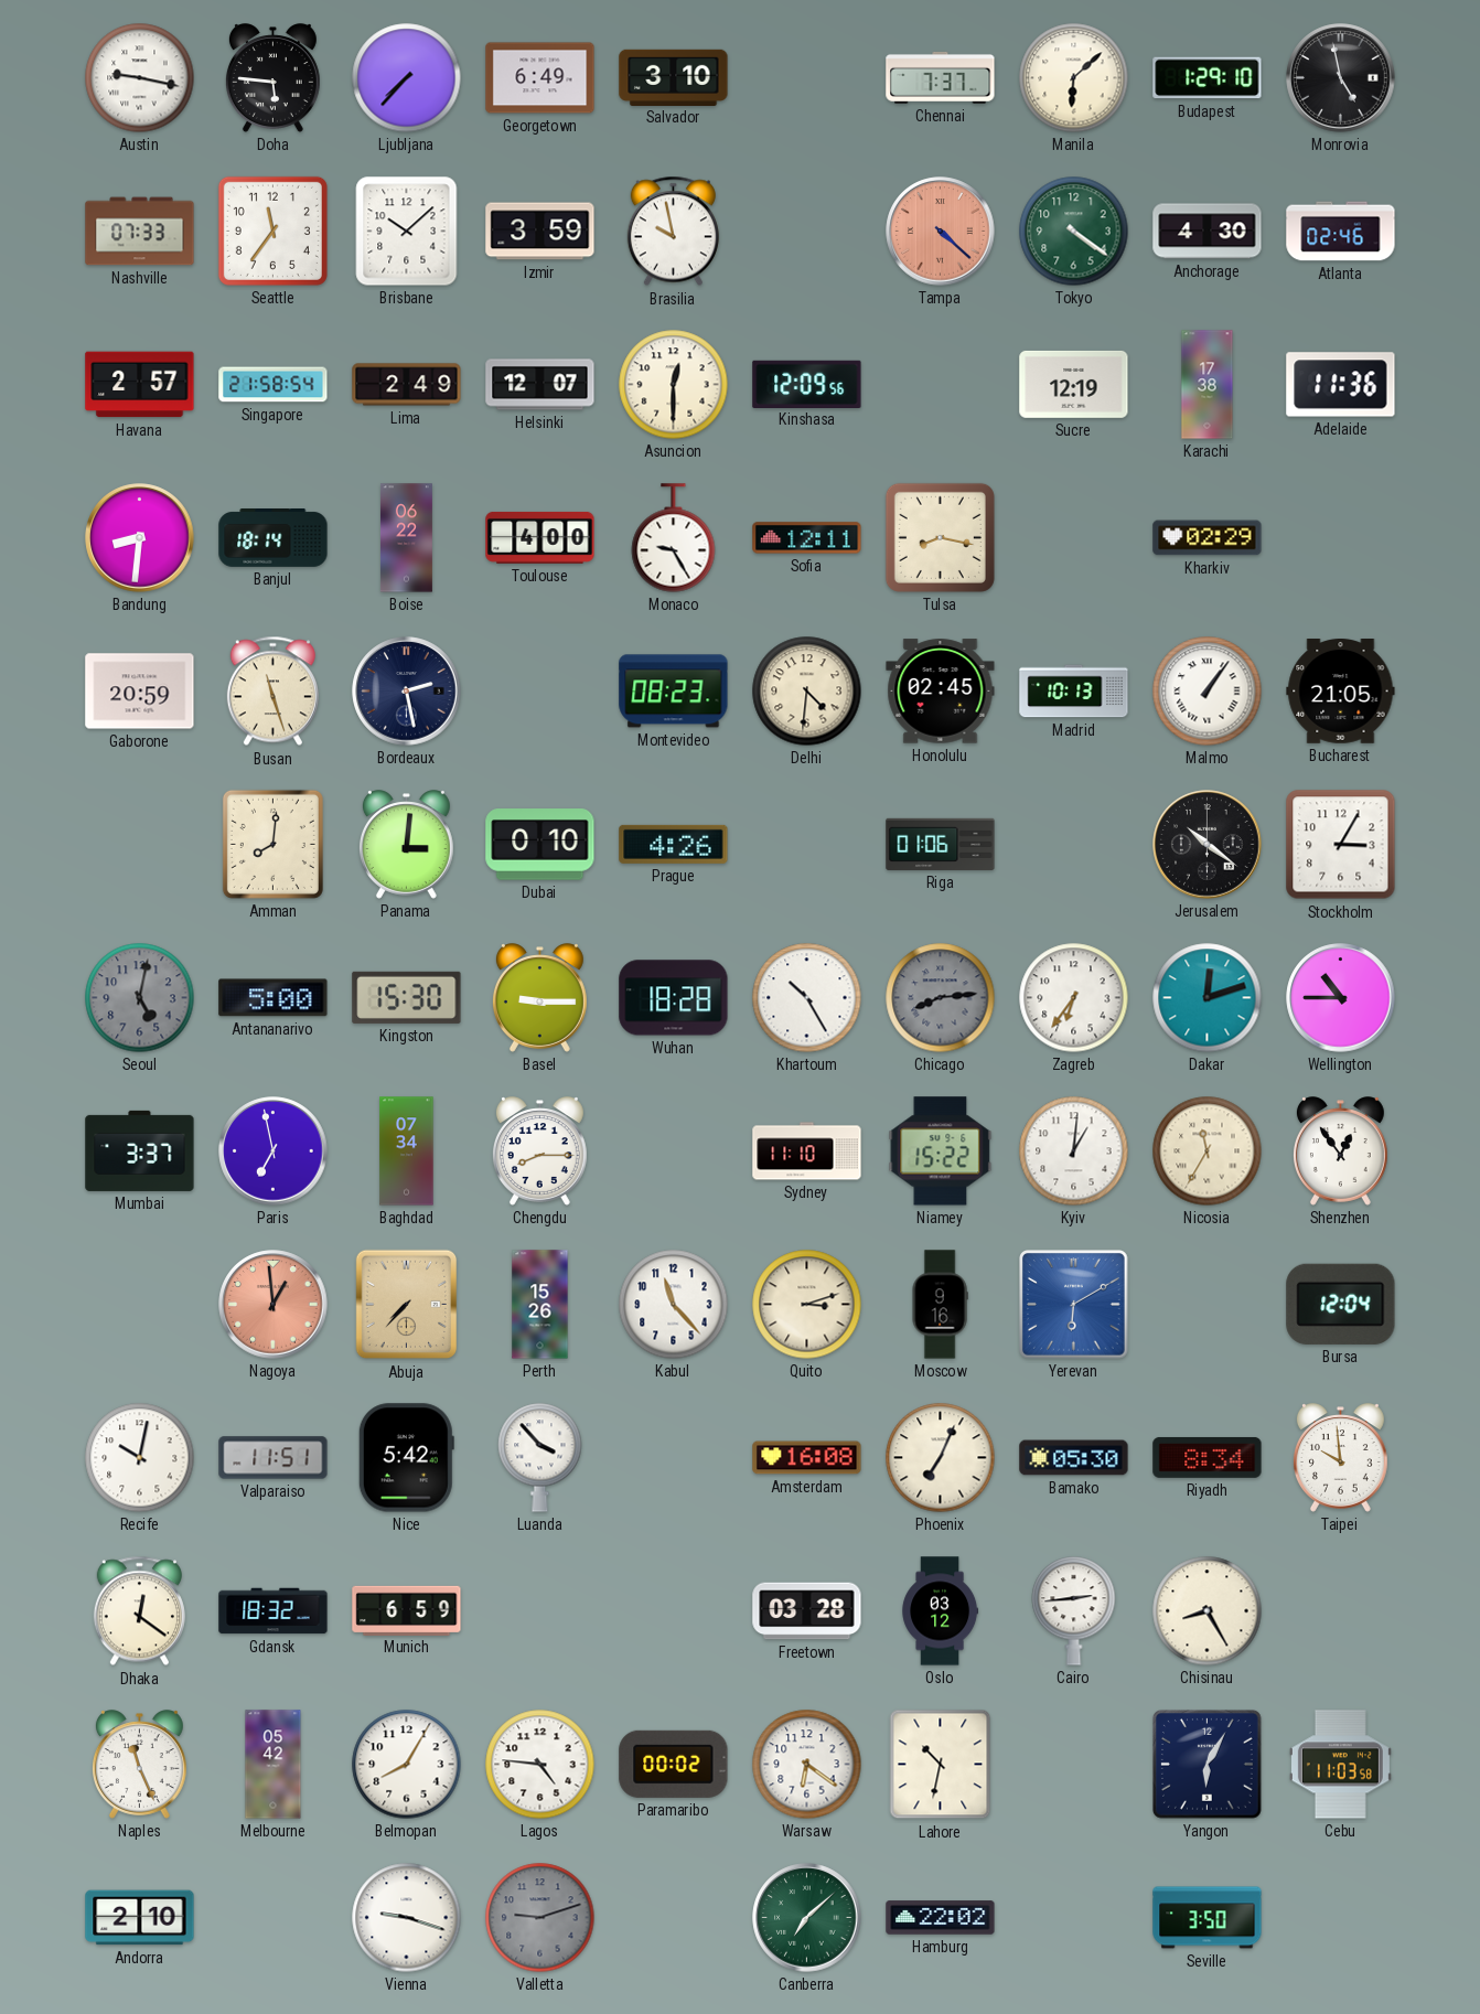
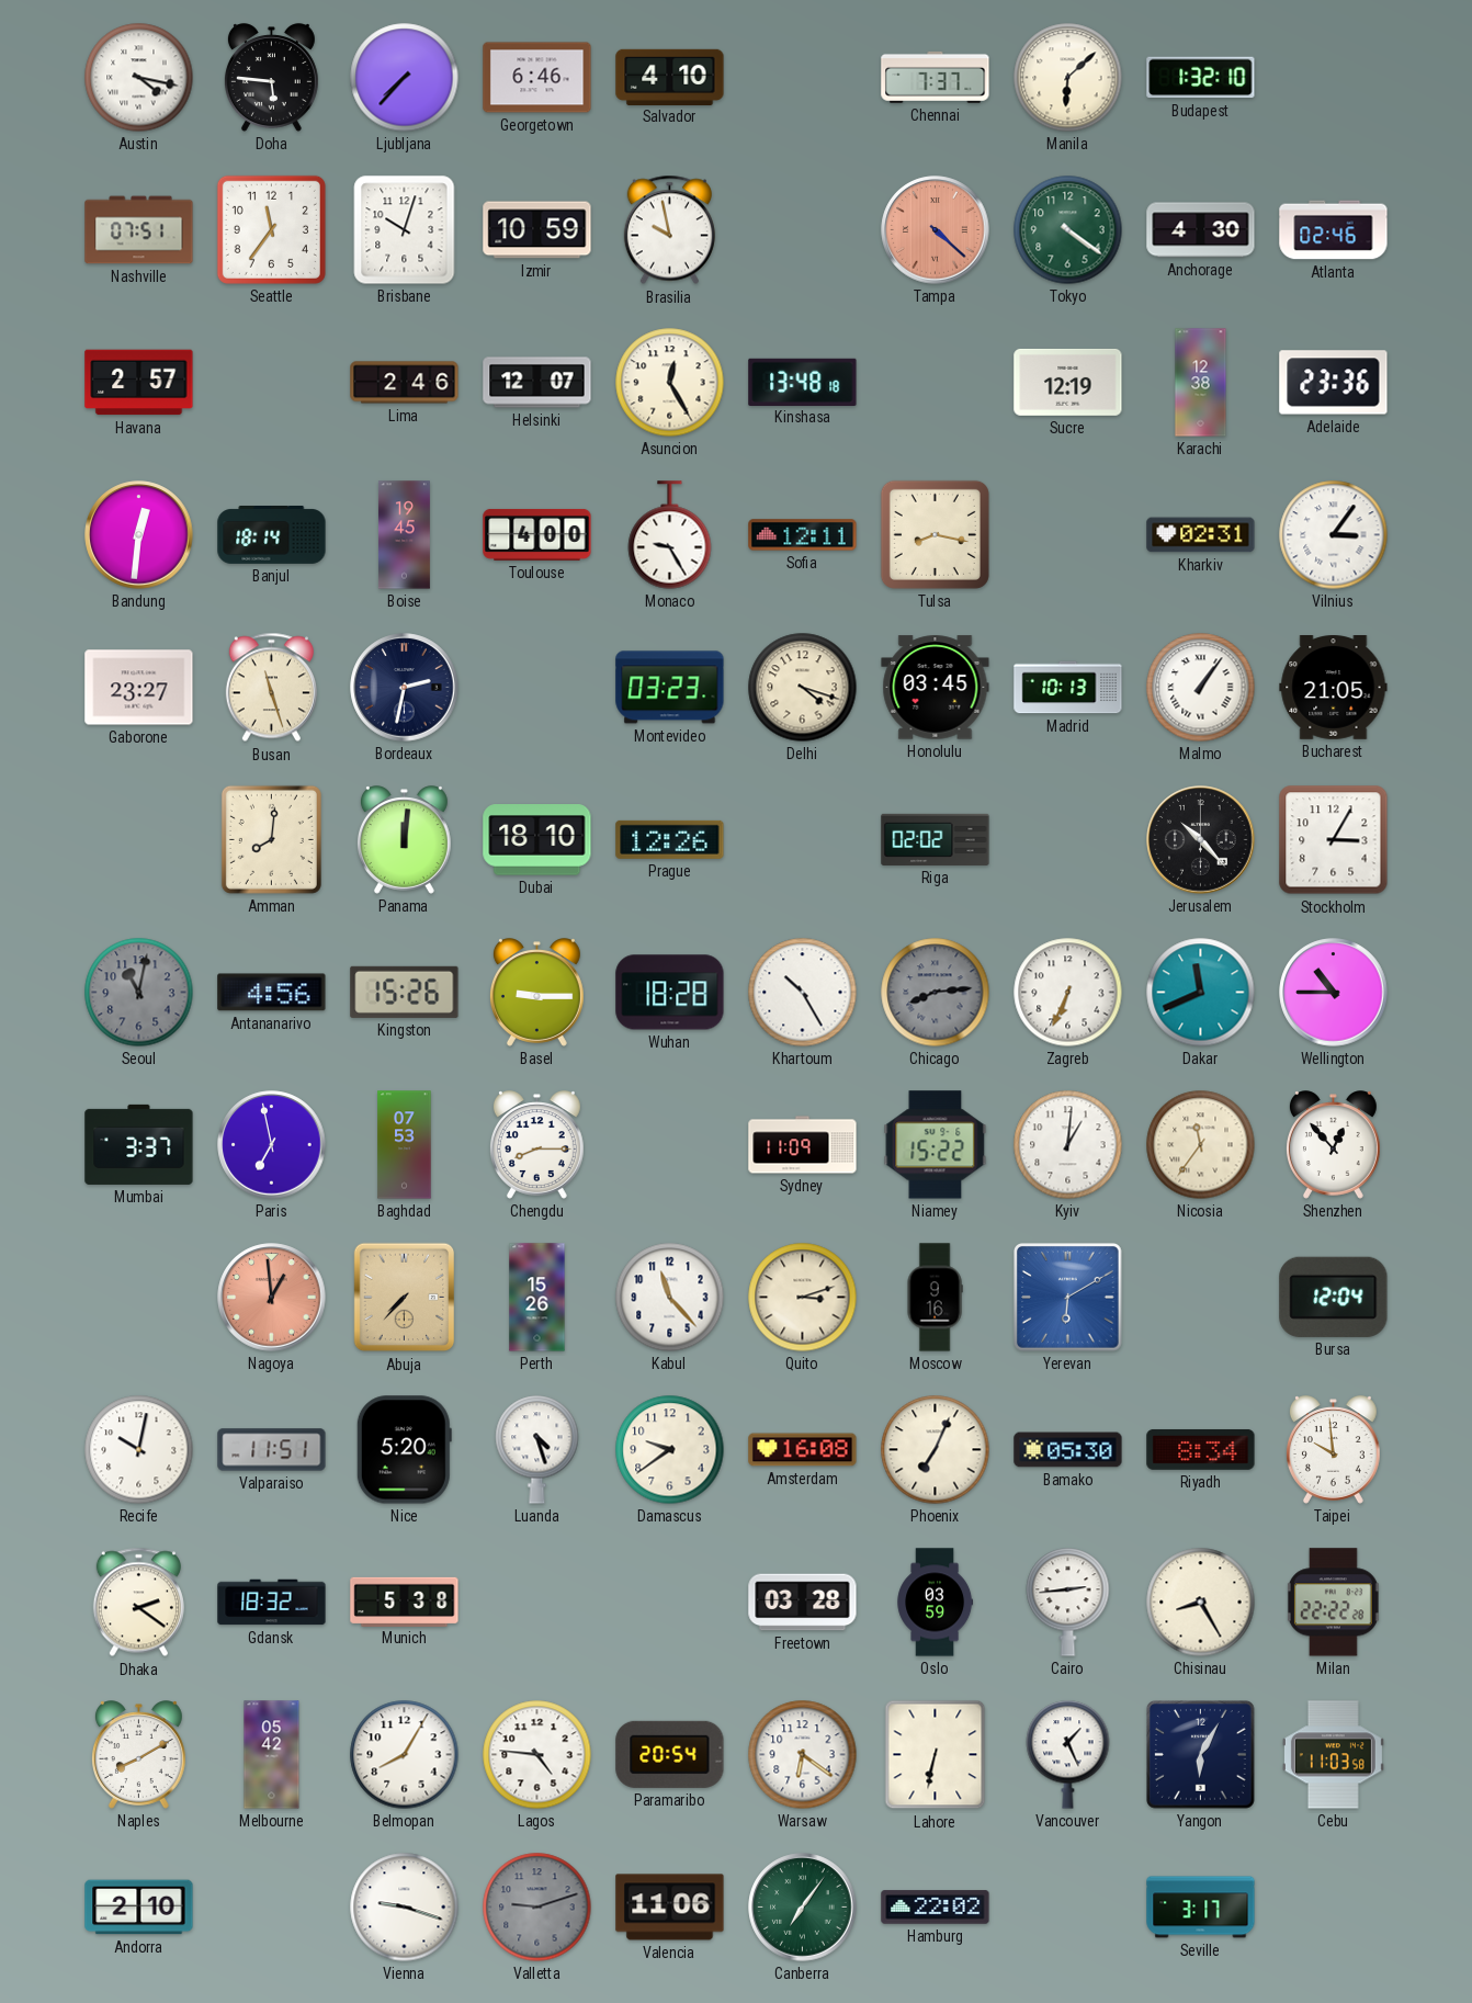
Austin: 9:17 -> 4:17 (139, 78)
Georgetown: 6:49 -> 6:46 (537, 78)
Salvador: 3:10 -> 4:10 (670, 77)
Budapest: 1:29 -> 1:32 (1201, 78)
Monrovia: 4:58 -> none (1341, 78)
Nashville: 07:33 -> 07:51 (139, 230)
Brisbane: 10:08 -> 10:03 (405, 230)
Izmir: 3:59 -> 10:59 (537, 230)
Singapore: 21:58 -> none (274, 385)
Lima: 2:49 -> 2:46 (405, 383)
Asuncion: 12:30 -> 12:25 (670, 383)
Kinshasa: 12:09 -> 13:48 (803, 382)
Karachi: 17:38 -> 12:38 (1201, 383)
Adelaide: 11:36 -> 23:36 (1334, 383)
Bandung: 8:31 -> 12:31 (139, 535)
Boise: 06:22 -> 19:45 (404, 535)
Kharkiv: 02:29 -> 02:31 (1201, 535)
Vilnius: none -> 3:06 (1334, 535)
Gaborone: 20:59 -> 23:27 (139, 688)
Bordeaux: 2:28 -> 2:32 (405, 688)
Montevideo: 08:23 -> 03:23 (670, 688)
Delhi: 4:31 -> 4:18 (803, 688)
Honolulu: 02:45 -> 03:45 (936, 688)
Panama: 3:01 -> 12:01 (404, 840)
Dubai: 0:10 -> 18:10 (537, 840)
Prague: 4:26 -> 12:26 (670, 839)
Riga: 01:06 -> 02:02 (936, 839)
Jerusalem: 10:21 -> 10:23 (1201, 840)
Seoul: 5:02 -> 11:02 (139, 993)
Antananarivo: 5:00 -> 4:56 (272, 993)
Kingston: 15:30 -> 15:26 (405, 992)
Zagreb: 6:36 -> 6:34 (1068, 993)
Dakar: 12:12 -> 11:41 (1201, 993)
Baghdad: 07:34 -> 07:53 (405, 1145)
Sydney: 11:10 -> 11:09 (803, 1145)
Nicosia: 11:35 -> 11:36 (1201, 1145)
Shenzhen: 12:54 -> 12:53 (1333, 1145)
Nice: 5:42 -> 5:20 (404, 1450)
Luanda: 3:53 -> 4:27 (537, 1450)
Damascus: none -> 9:39 (670, 1450)
Dhaka: 12:21 -> 2:21 (138, 1603)
Munich: 6:59 -> 5:38 (405, 1602)
Oslo: 03:12 -> 03:59 (936, 1603)
Milan: none -> 22:22 (1333, 1603)
Naples: 11:26 -> 8:10 (138, 1755)
Paramaribo: 00:02 -> 20:54 (670, 1754)
Lahore: 10:32 -> 6:32 (936, 1755)
Vancouver: none -> 1:26 (1068, 1755)
Valencia: none -> 11:06 (670, 1908)
Canberra: 7:08 -> 7:06 (803, 1908)
Seville: 3:50 -> 3:17 (1201, 1908)
